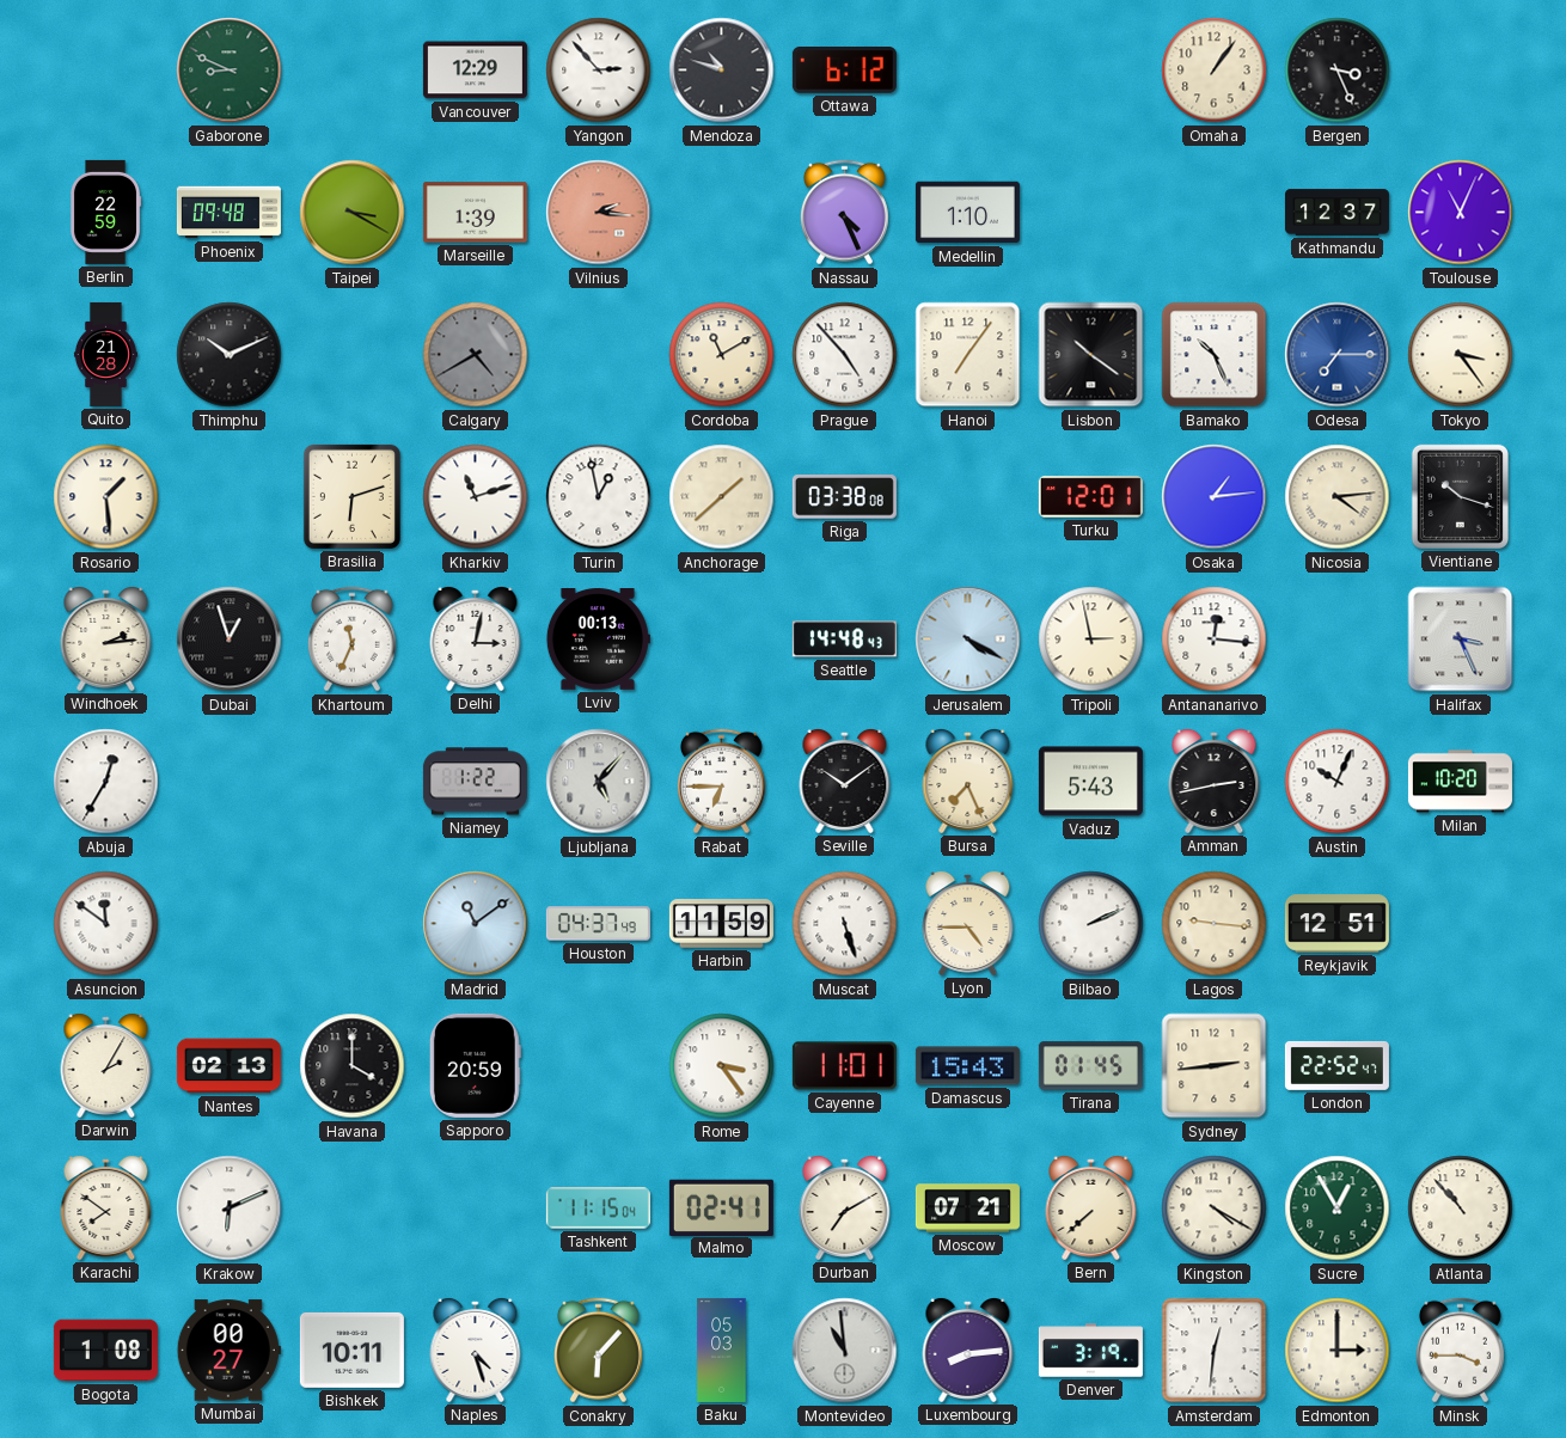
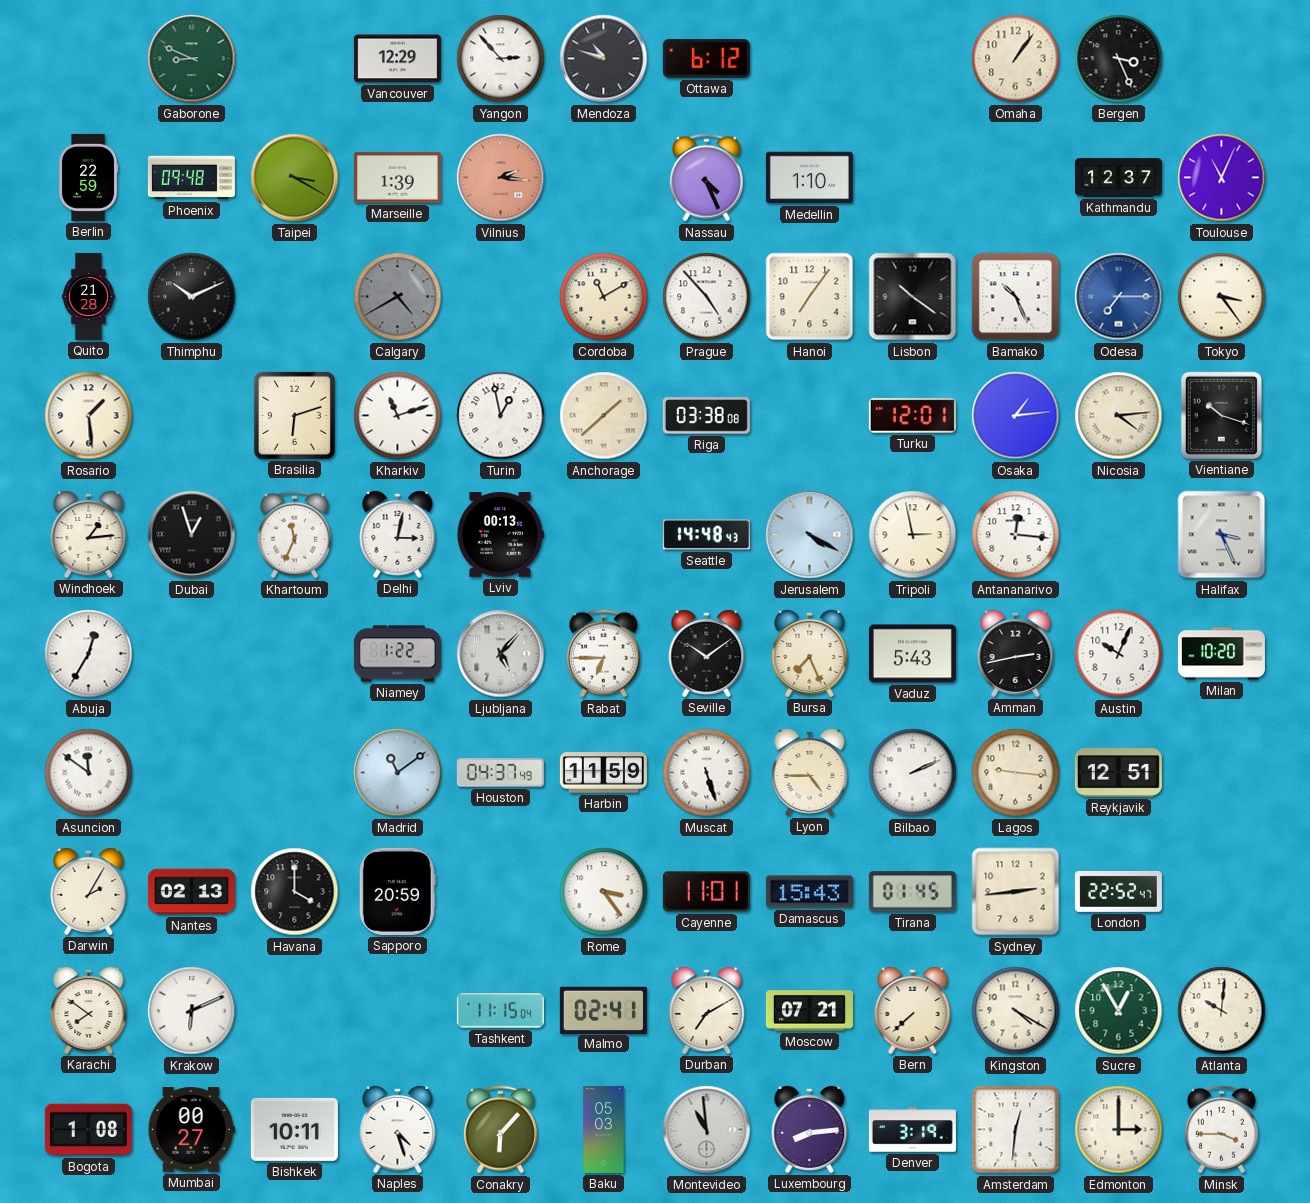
Windhoek: 2:14 -> 1:14 (89, 534)
Atlanta: 10:53 -> 10:01 (1222, 1011)
